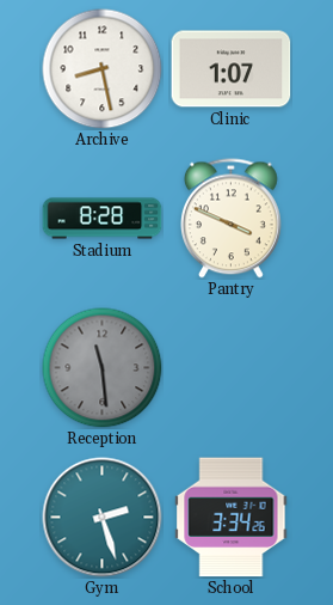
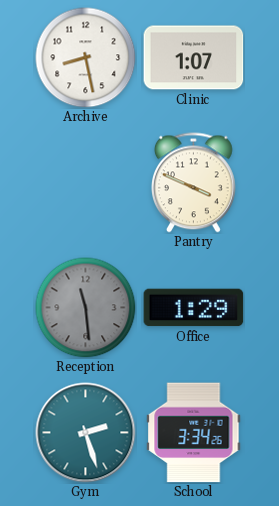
Stadium: 8:28 -> none (103, 219)
Office: none -> 1:29 (194, 308)
